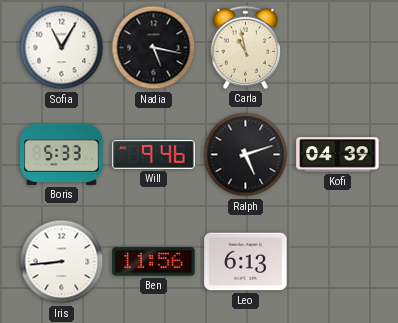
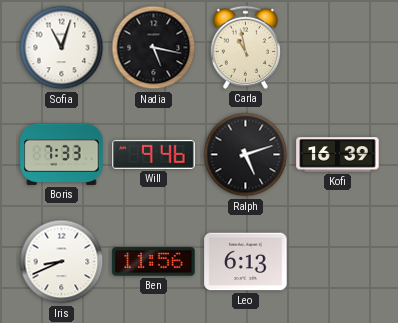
Sofia: 11:05 -> 11:03 (62, 48)
Boris: 5:33 -> 7:33 (62, 154)
Kofi: 04:39 -> 16:39 (338, 155)
Iris: 8:44 -> 8:41 (62, 262)
